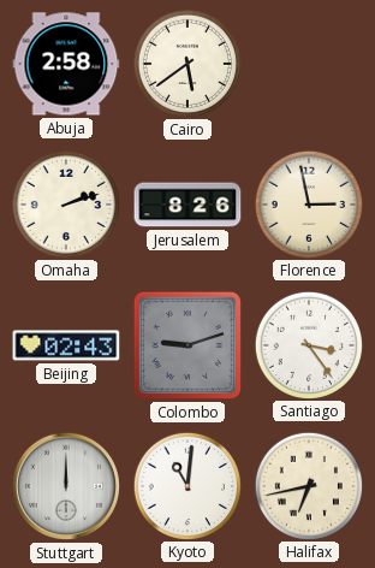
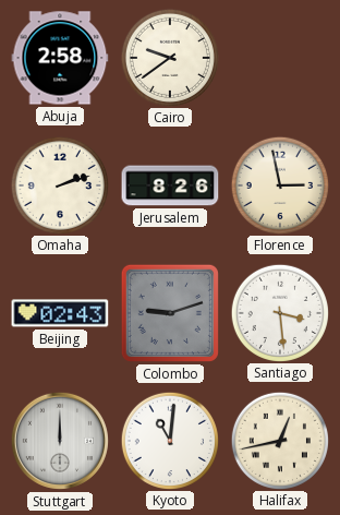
Cairo: 5:39 -> 9:39 (169, 57)
Santiago: 3:24 -> 3:29 (279, 312)
Halifax: 6:43 -> 12:43 (279, 440)
